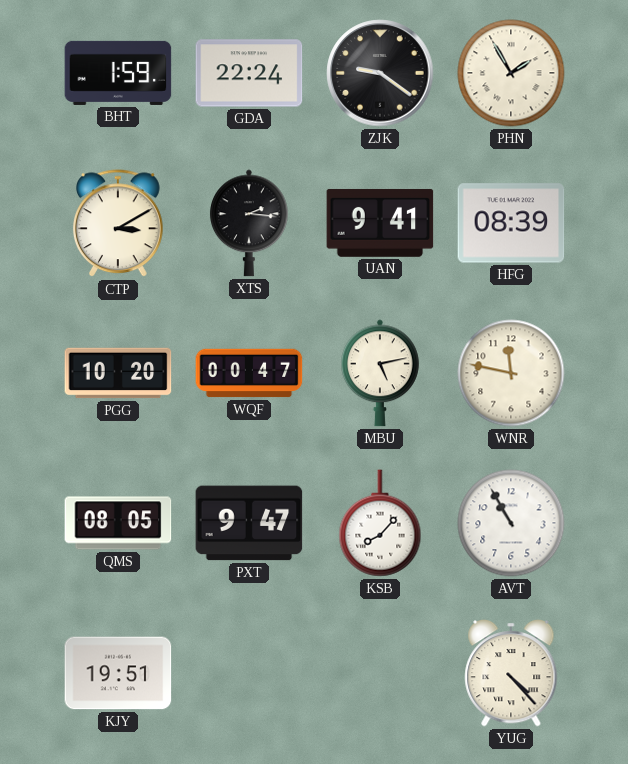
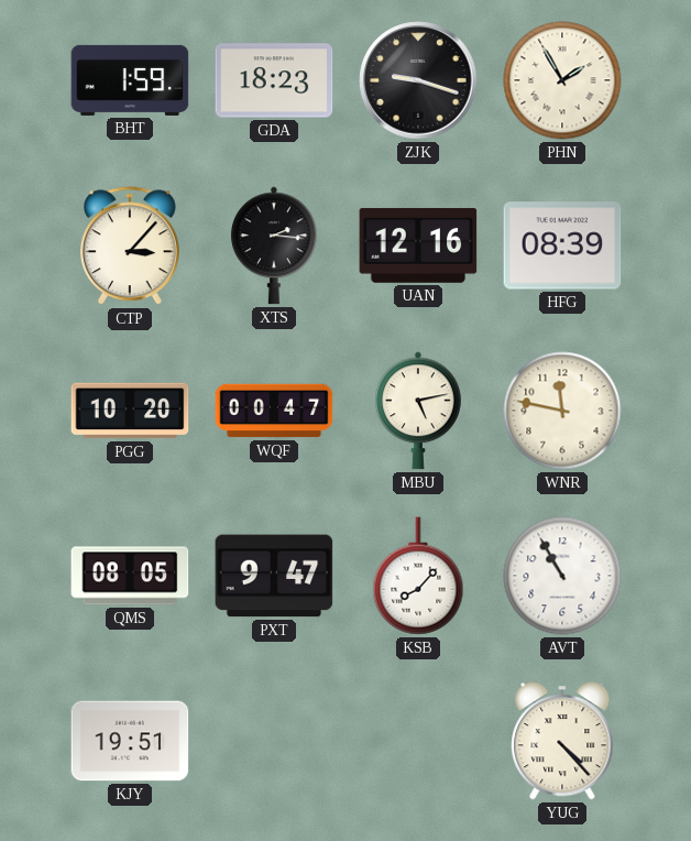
GDA: 22:24 -> 18:23 (274, 80)
ZJK: 9:21 -> 9:18 (418, 80)
CTP: 3:10 -> 3:07 (131, 247)
UAN: 9:41 -> 12:16 (418, 245)
